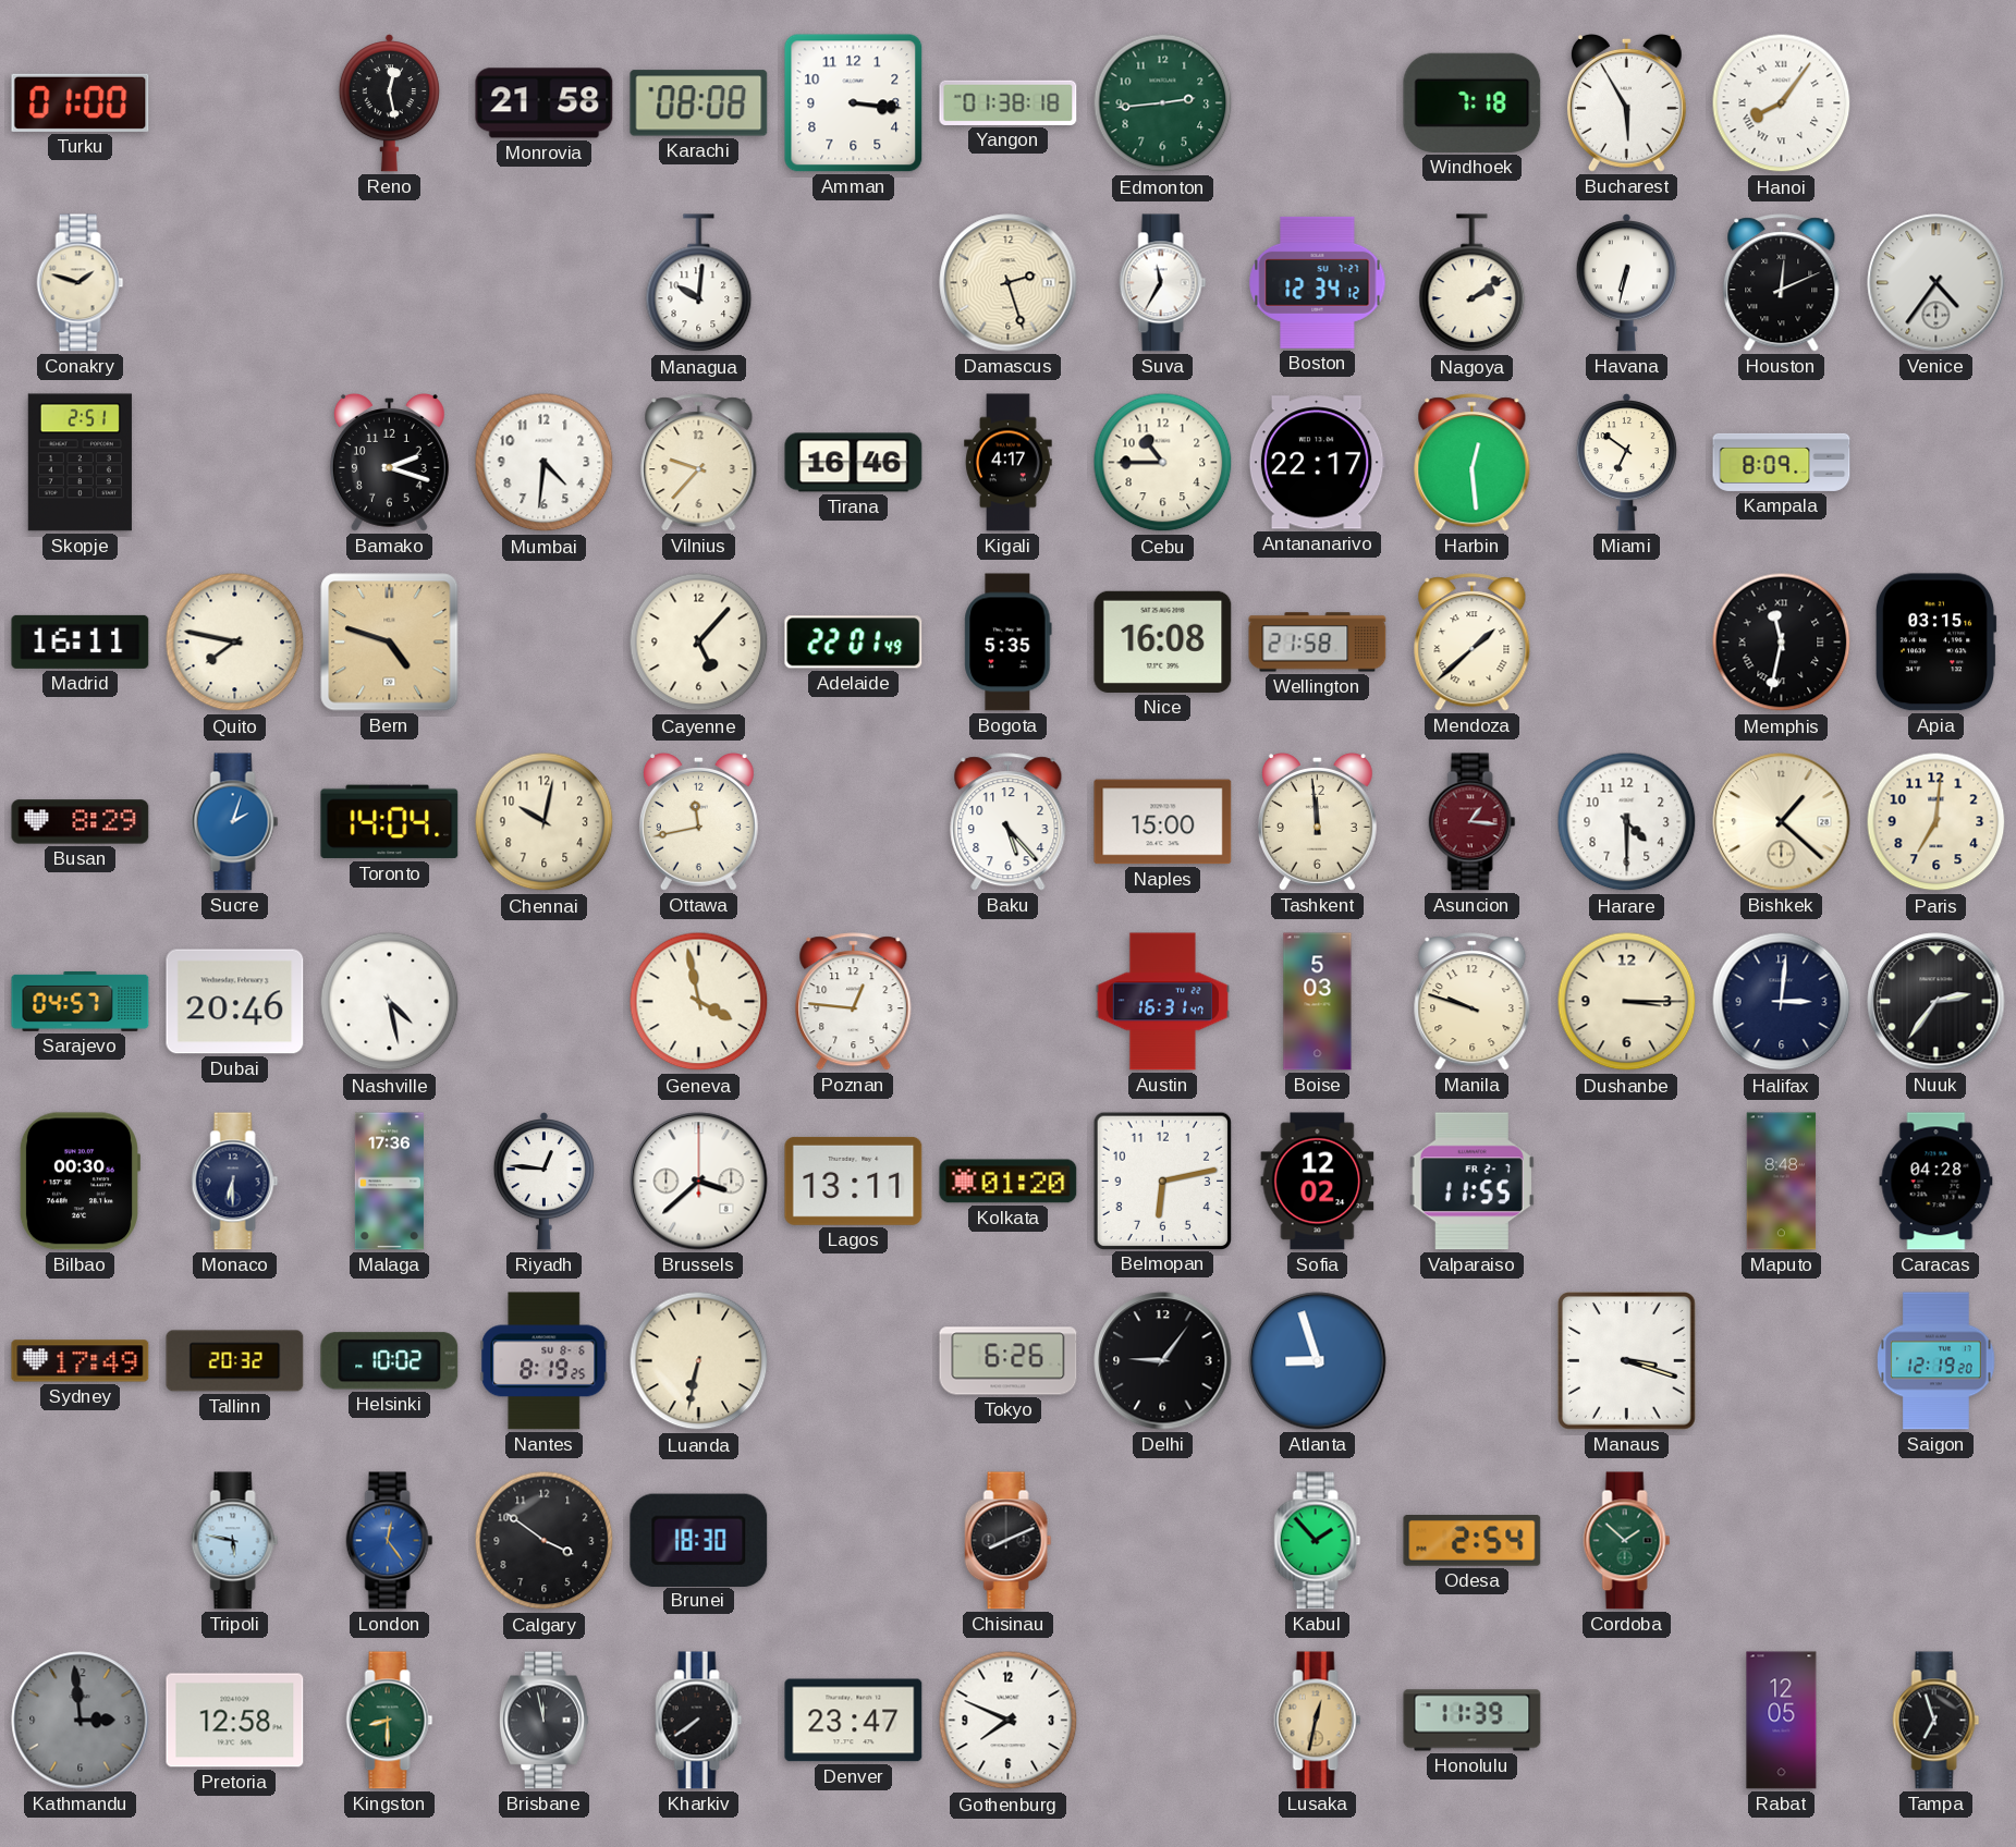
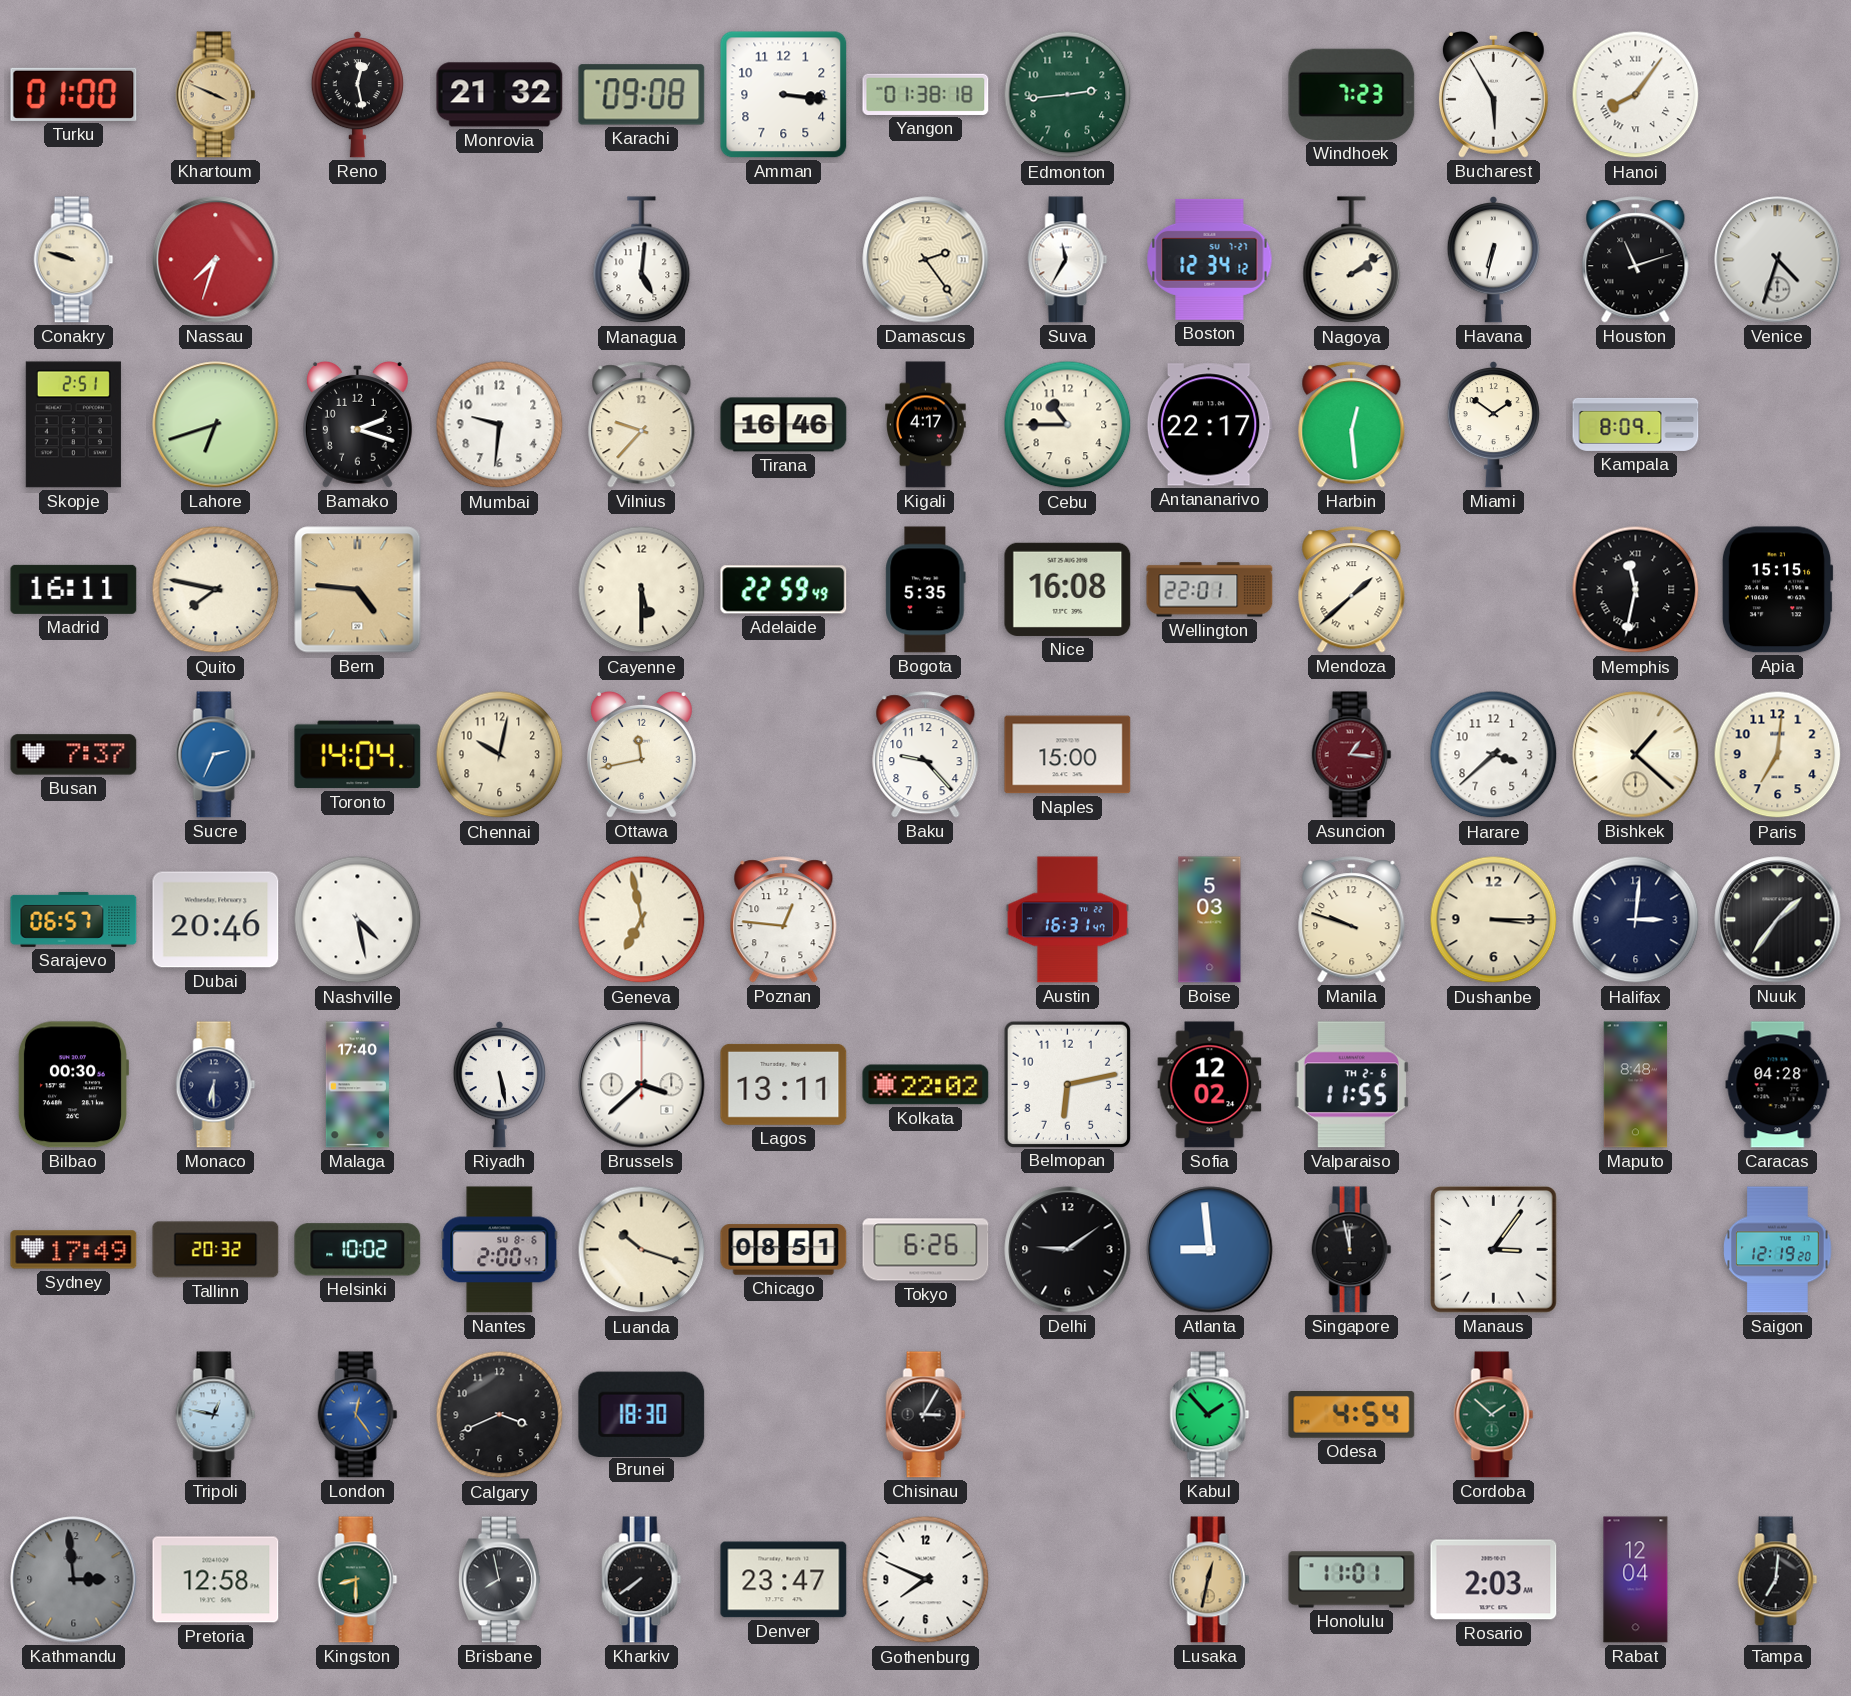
Khartoum: none -> 3:49 (216, 95)
Monrovia: 21:58 -> 21:32 (500, 95)
Karachi: 08:08 -> 09:08 (642, 95)
Windhoek: 7:18 -> 7:23 (1352, 94)
Conakry: 1:48 -> 9:48 (74, 260)
Nassau: none -> 7:33 (216, 260)
Managua: 10:01 -> 5:01 (642, 260)
Damascus: 2:27 -> 2:24 (926, 260)
Houston: 12:11 -> 11:12 (1636, 260)
Venice: 4:36 -> 4:33 (1778, 260)
Lahore: none -> 6:42 (216, 425)
Mumbai: 4:31 -> 9:31 (500, 425)
Miami: 6:51 -> 1:51 (1493, 425)
Bern: 4:48 -> 4:46 (358, 590)
Cayenne: 5:07 -> 5:30 (642, 590)
Adelaide: 22:01 -> 22:59 (784, 590)
Wellington: 21:58 -> 22:01 (1210, 590)
Apia: 03:15 -> 15:15 (1777, 590)
Busan: 8:29 -> 7:37 (74, 755)
Sucre: 2:03 -> 2:34 (216, 755)
Baku: 5:23 -> 9:23 (926, 755)
Tashkent: 11:59 -> none (1317, 821)
Harare: 4:30 -> 3:38 (1494, 755)
Sarajevo: 04:57 -> 06:57 (74, 919)
Geneva: 3:58 -> 6:58 (642, 920)
Nuuk: 2:36 -> 1:36 (1778, 920)
Malaga: 17:36 -> 17:40 (357, 1085)
Riyadh: 12:46 -> 5:28 (499, 1085)
Kolkata: 01:20 -> 22:02 (926, 1085)
Valparaiso date: FR 2-7 -> TH 2-6 (1351, 1085)
Nantes: 8:19 -> 2:00 (500, 1250)
Luanda: 6:32 -> 10:18 (642, 1250)
Chicago: none -> 08:51 (784, 1250)
Delhi: 9:06 -> 9:09 (1068, 1250)
Atlanta: 8:57 -> 8:59 (1210, 1250)
Singapore: none -> 11:58 (1352, 1250)
Manaus: 3:18 -> 3:06 (1494, 1250)
Tripoli: 5:47 -> 12:47 (216, 1415)
Calgary: 3:51 -> 3:41 (500, 1415)
Chisinau: 8:11 -> 3:05 (926, 1415)
Odesa: 2:54 -> 4:54 (1352, 1415)
Brisbane: 11:58 -> 7:58 (499, 1580)
Honolulu: 11:39 -> 11:01 (1352, 1580)
Rosario: none -> 2:03 (1494, 1580)
Rabat: 12:05 -> 12:04 (1636, 1580)
Tampa: 6:57 -> 7:01 (1778, 1580)
